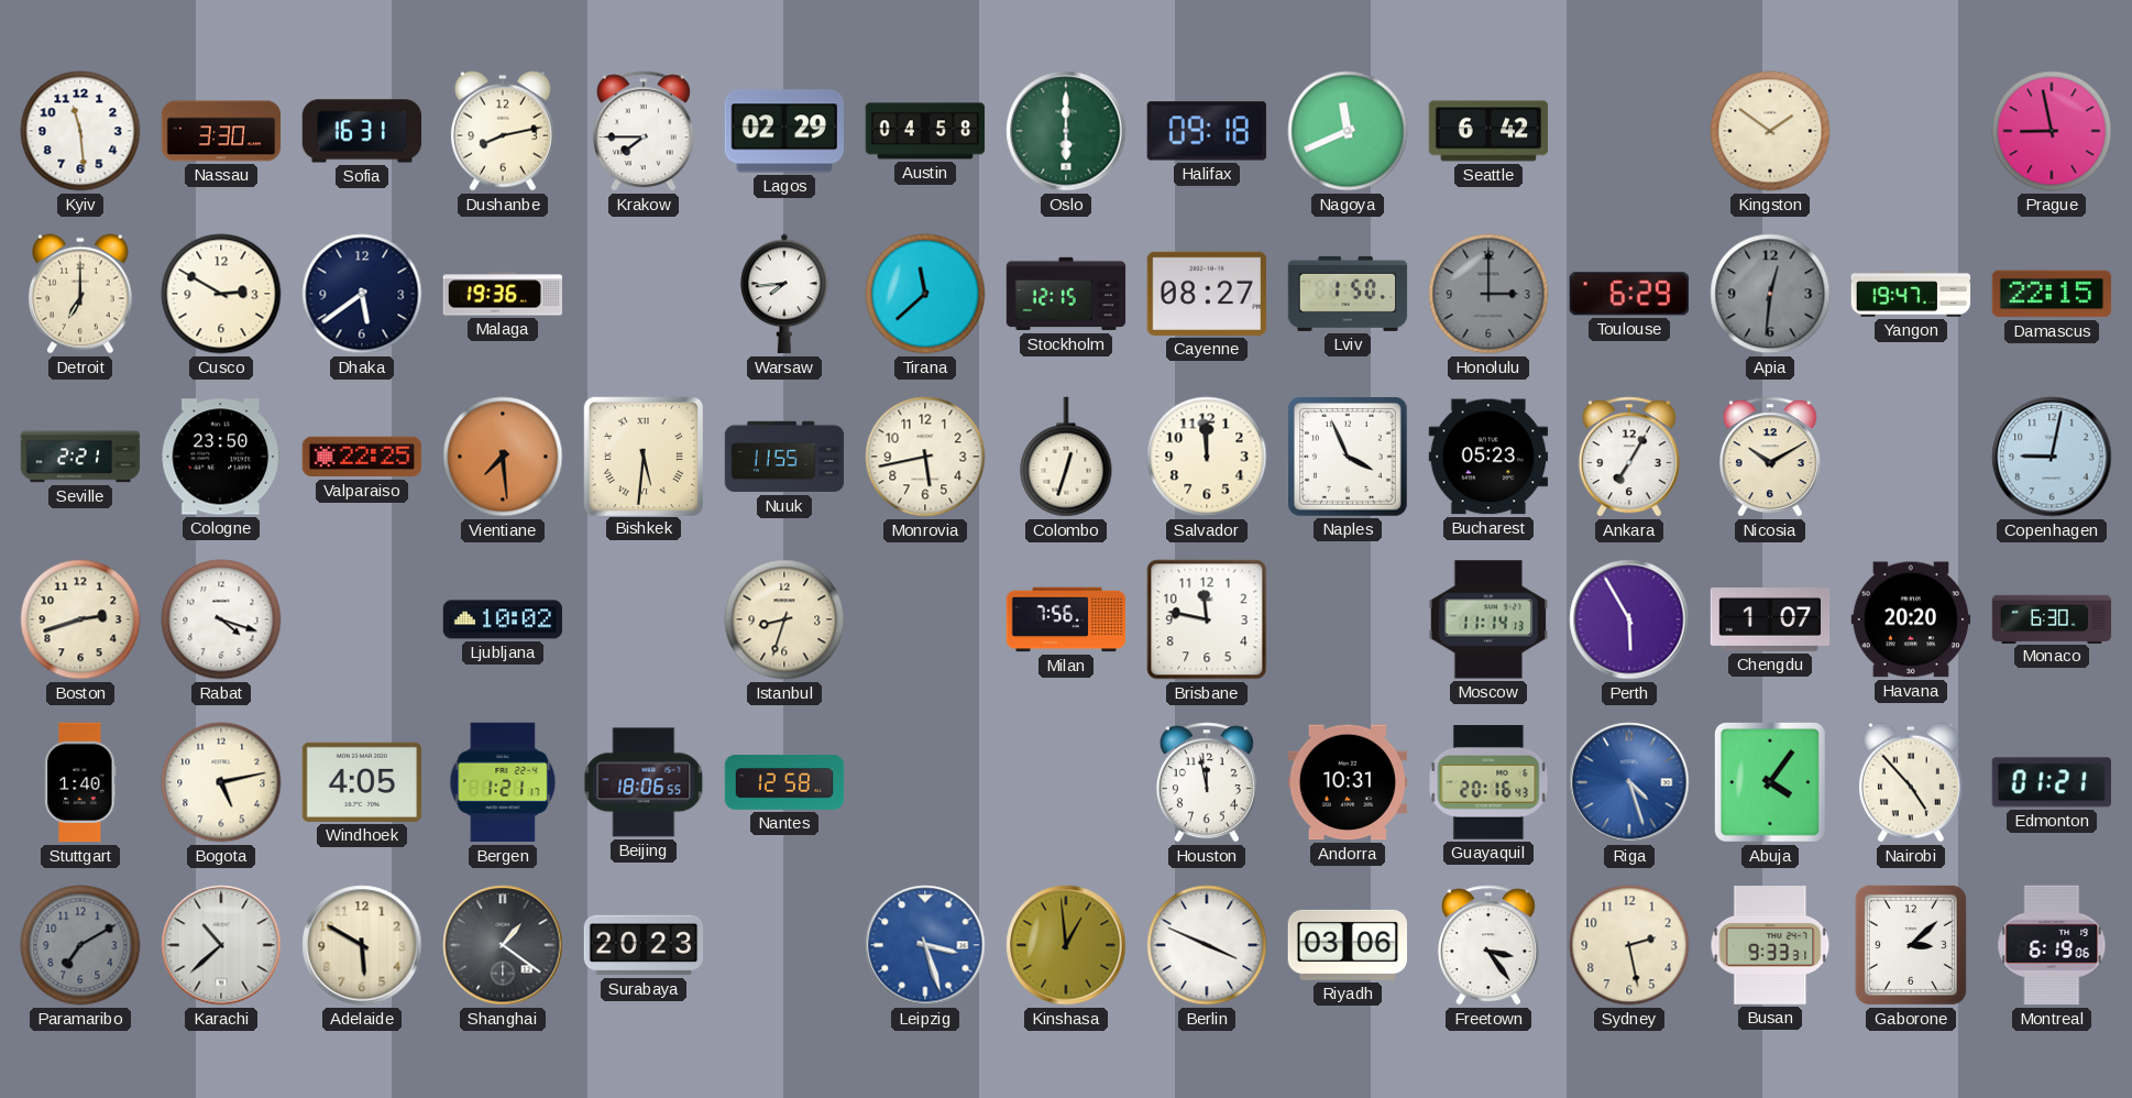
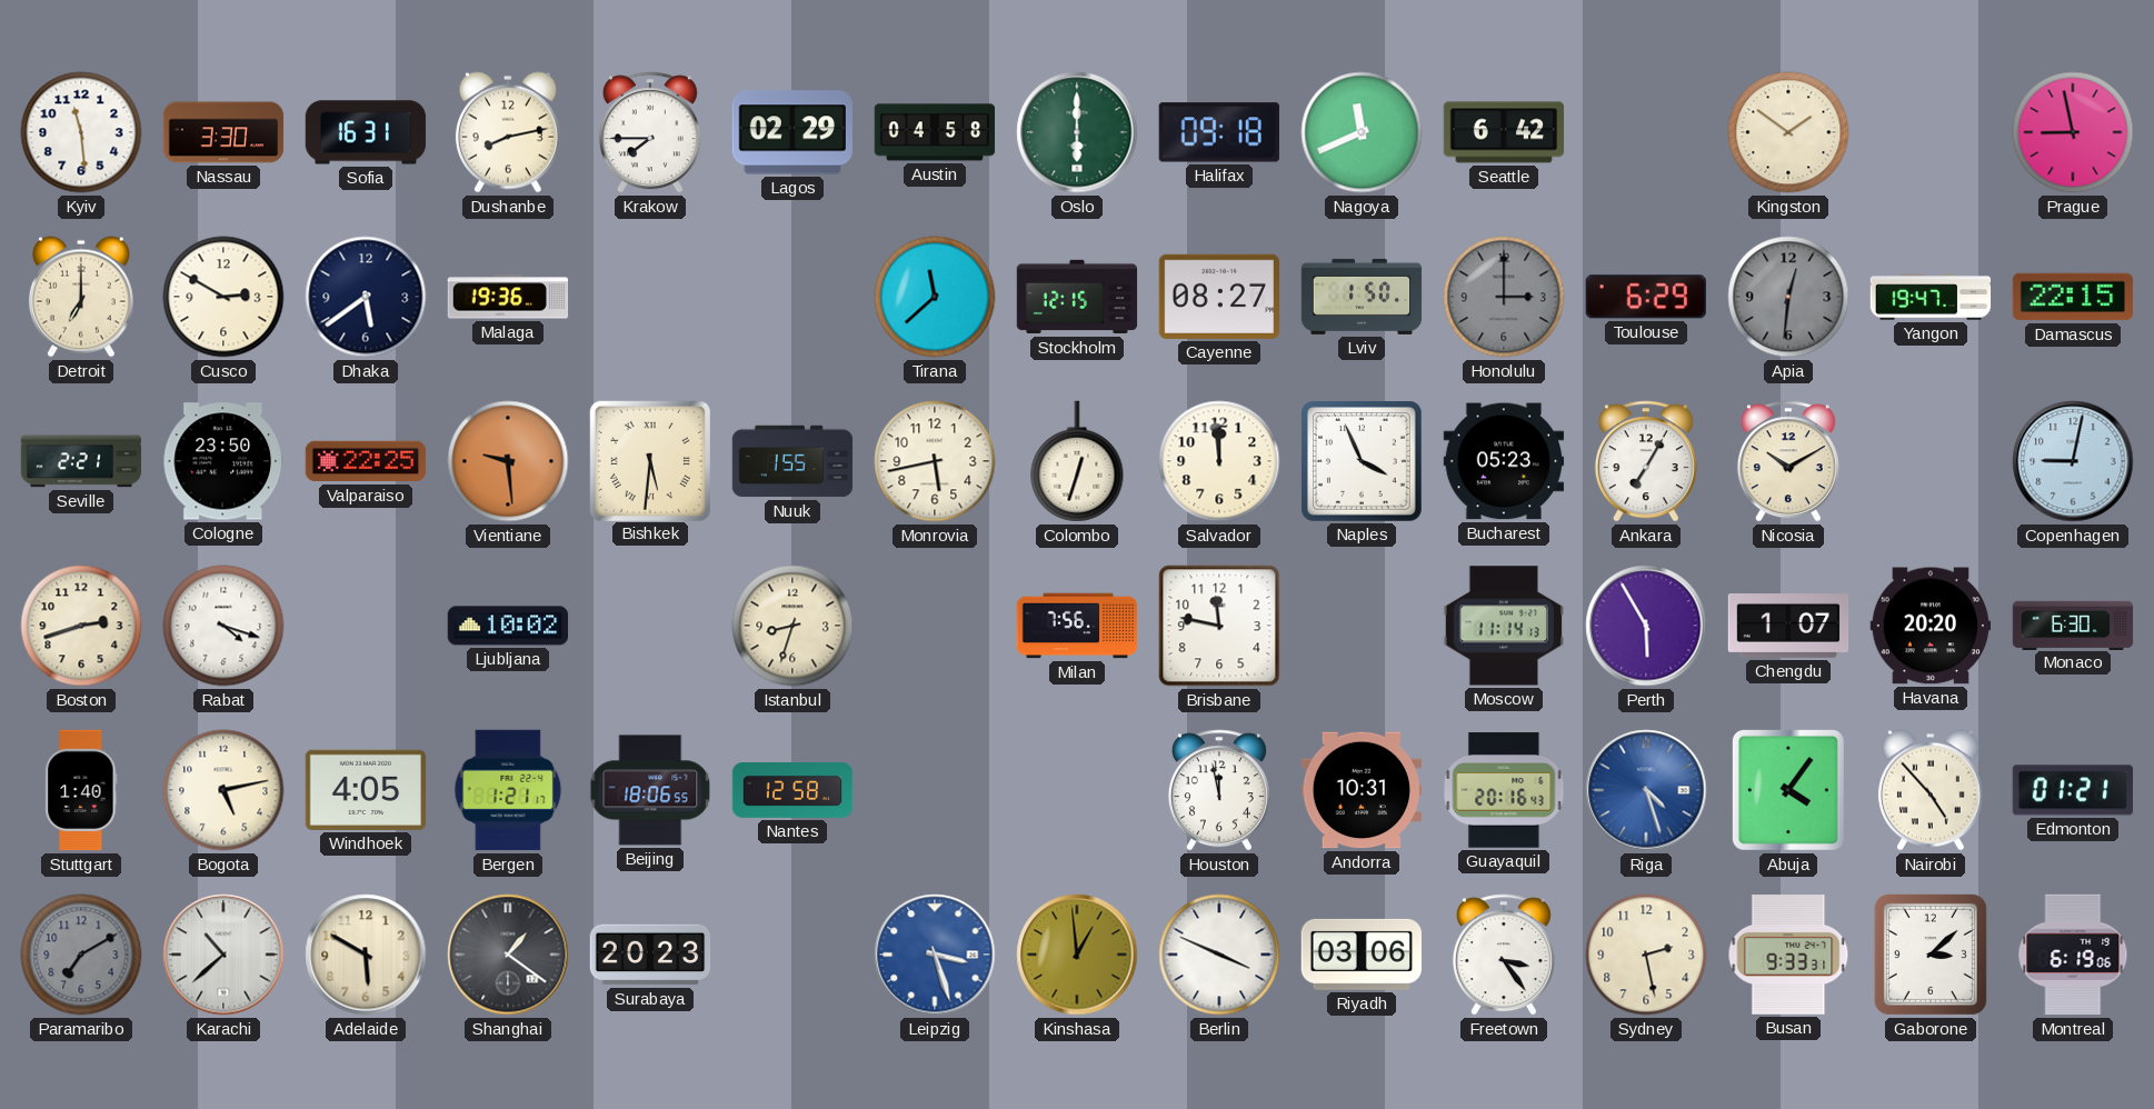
Warsaw: 7:44 -> none (784, 294)
Vientiane: 7:29 -> 9:29 (508, 461)
Nuuk: 11:55 -> 1:55 (792, 461)
